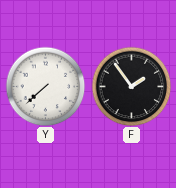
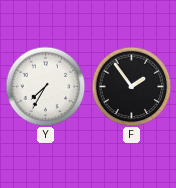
Y: 7:38 -> 7:35 (45, 86)
